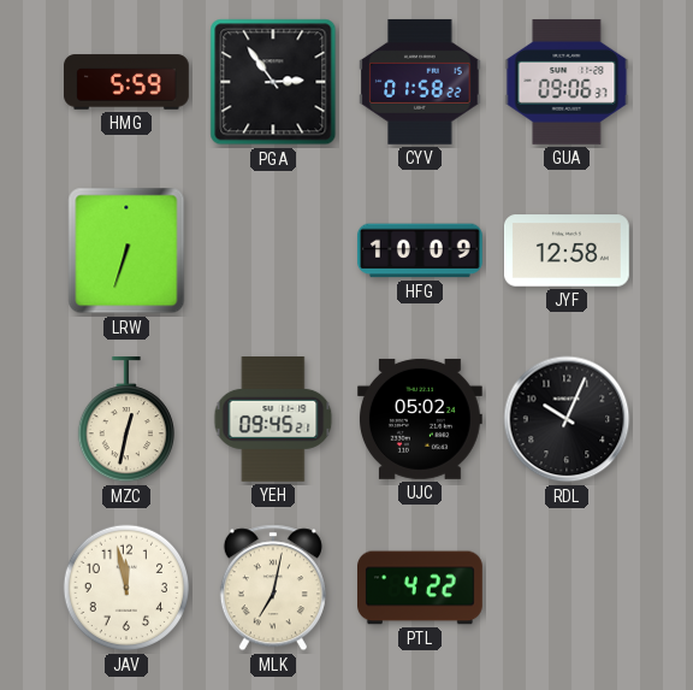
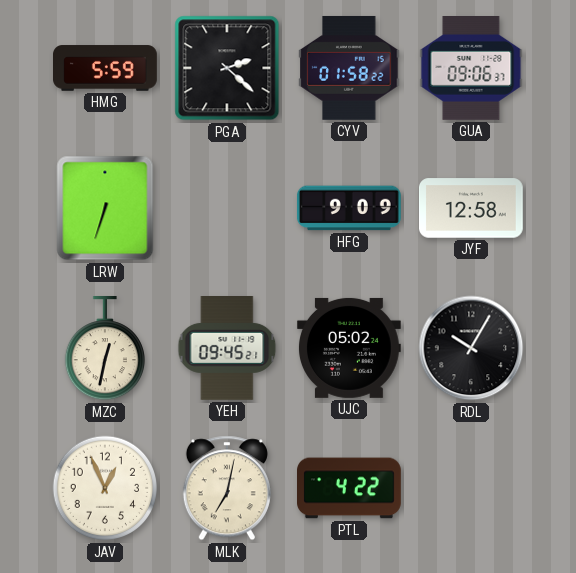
PGA: 2:54 -> 2:22 (227, 68)
HFG: 10:09 -> 9:09 (349, 208)
RDL: 10:04 -> 10:05 (471, 348)
JAV: 11:58 -> 12:56 (105, 488)
